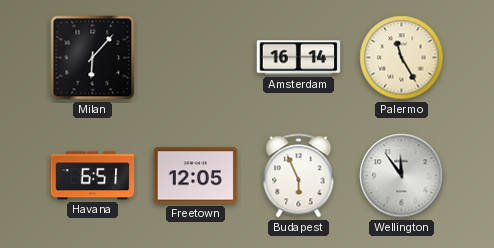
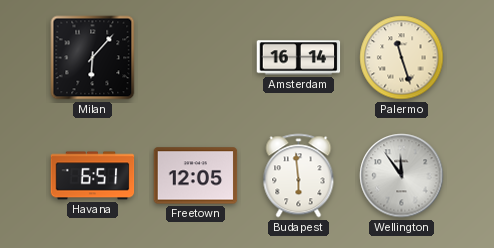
Palermo: 11:25 -> 11:27 (402, 58)
Budapest: 5:56 -> 5:59 (299, 176)
